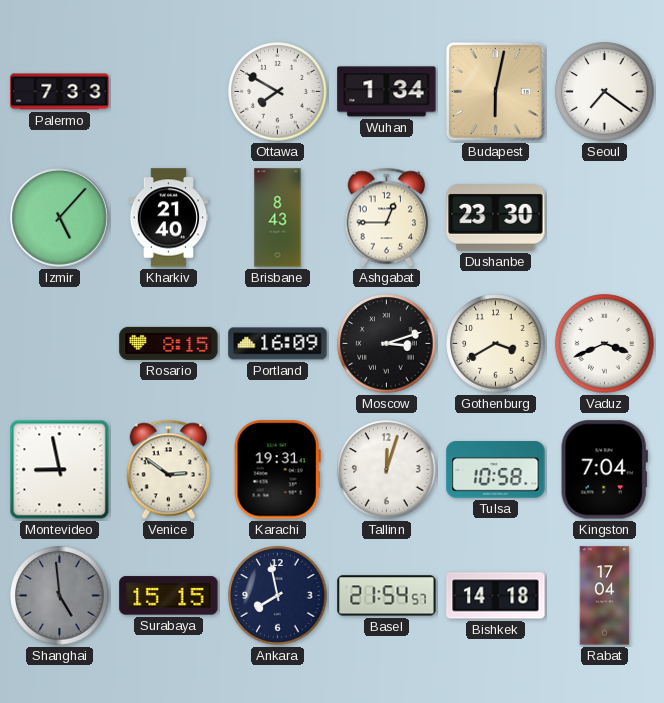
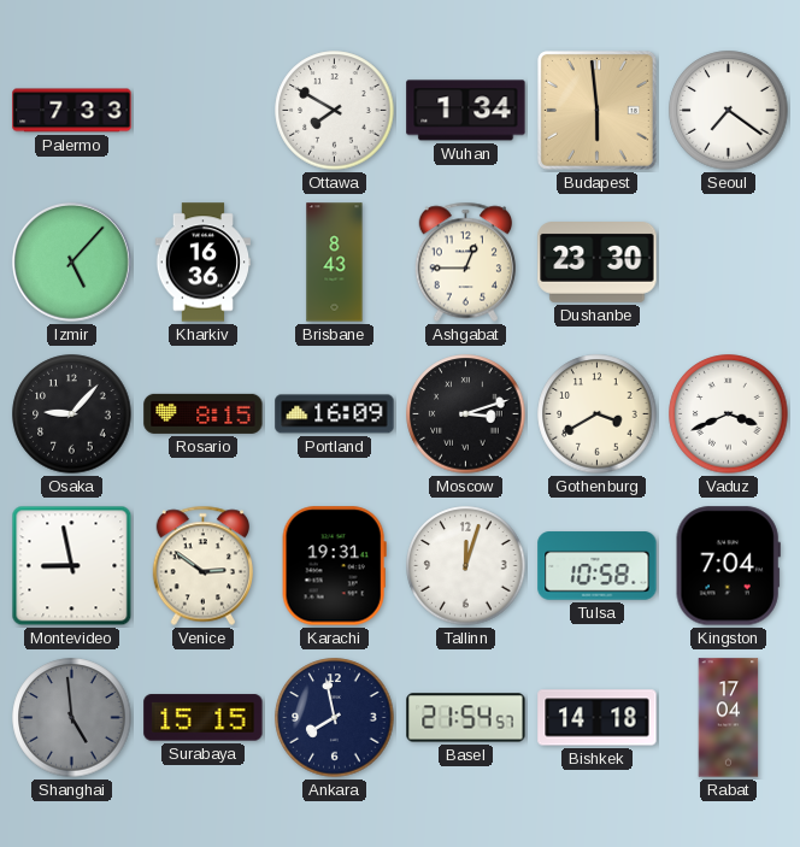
Budapest: 6:02 -> 5:59 (596, 110)
Kharkiv: 21:40 -> 16:36 (204, 263)
Osaka: none -> 9:07 (72, 414)
